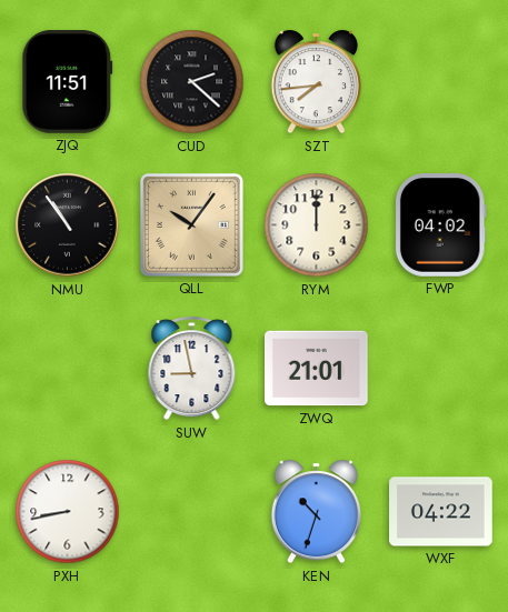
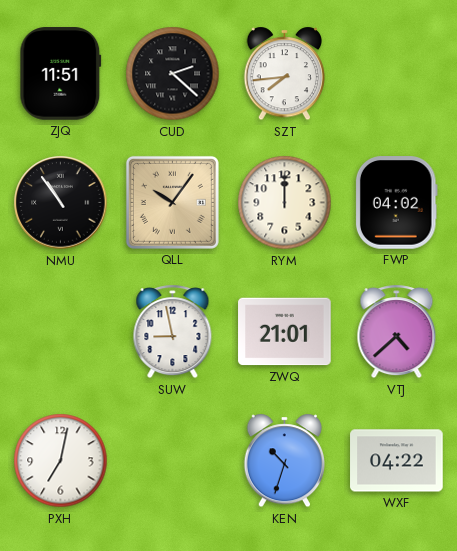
VTJ: none -> 4:38 (397, 332)
PXH: 8:43 -> 7:02 (61, 461)
